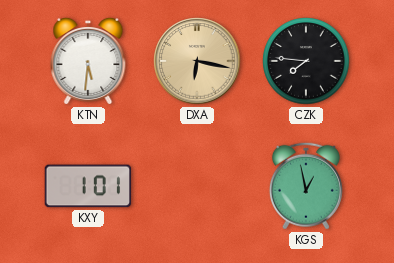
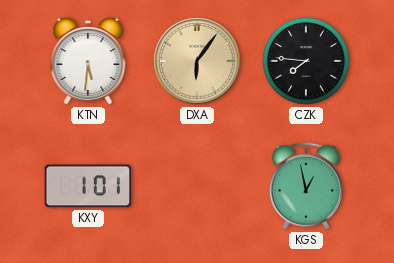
DXA: 6:17 -> 6:06 (197, 61)
